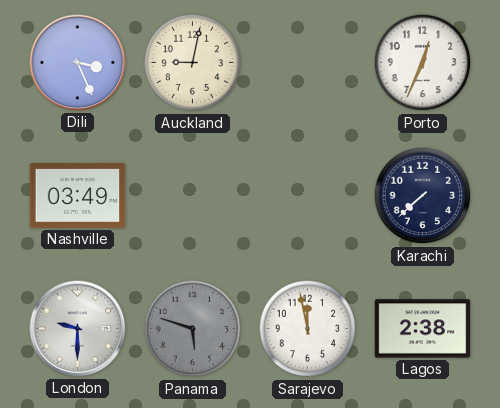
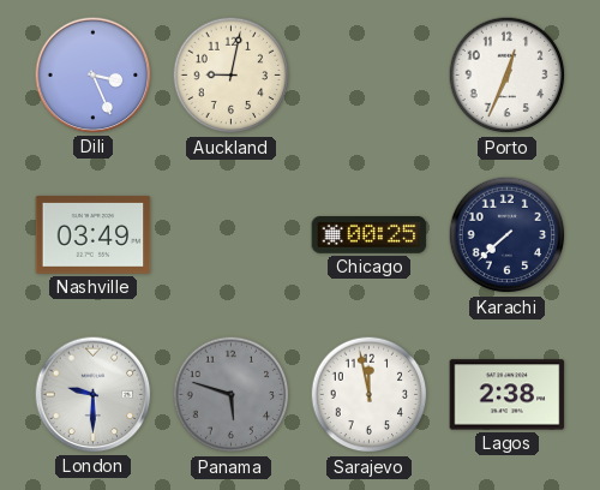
Chicago: none -> 00:25 (370, 235)
